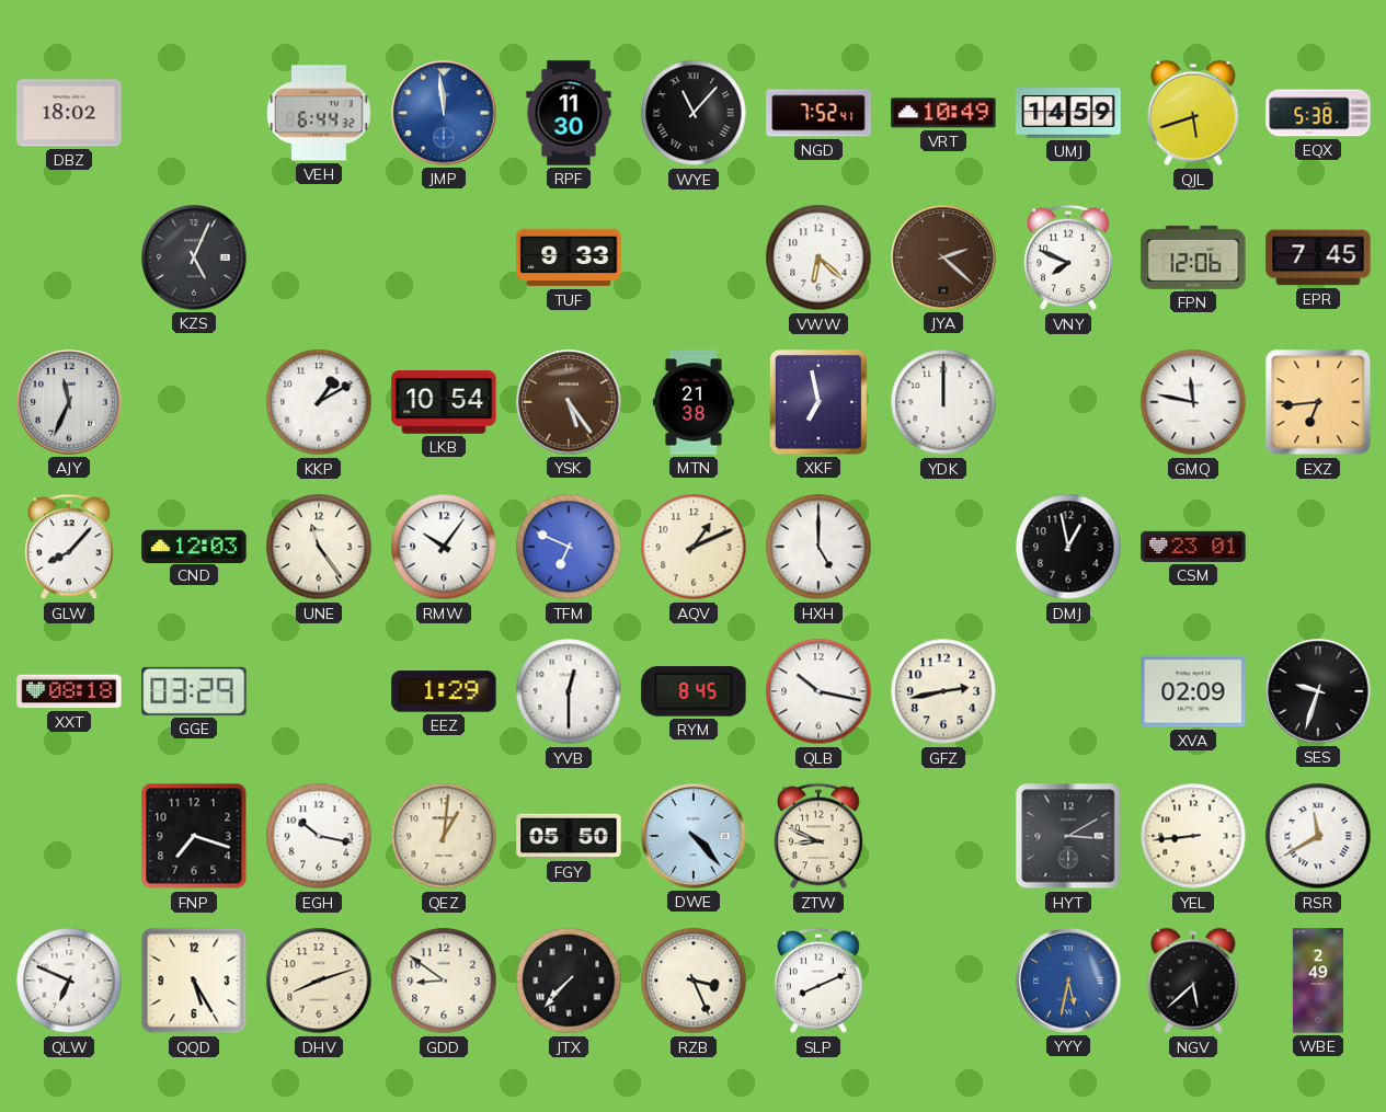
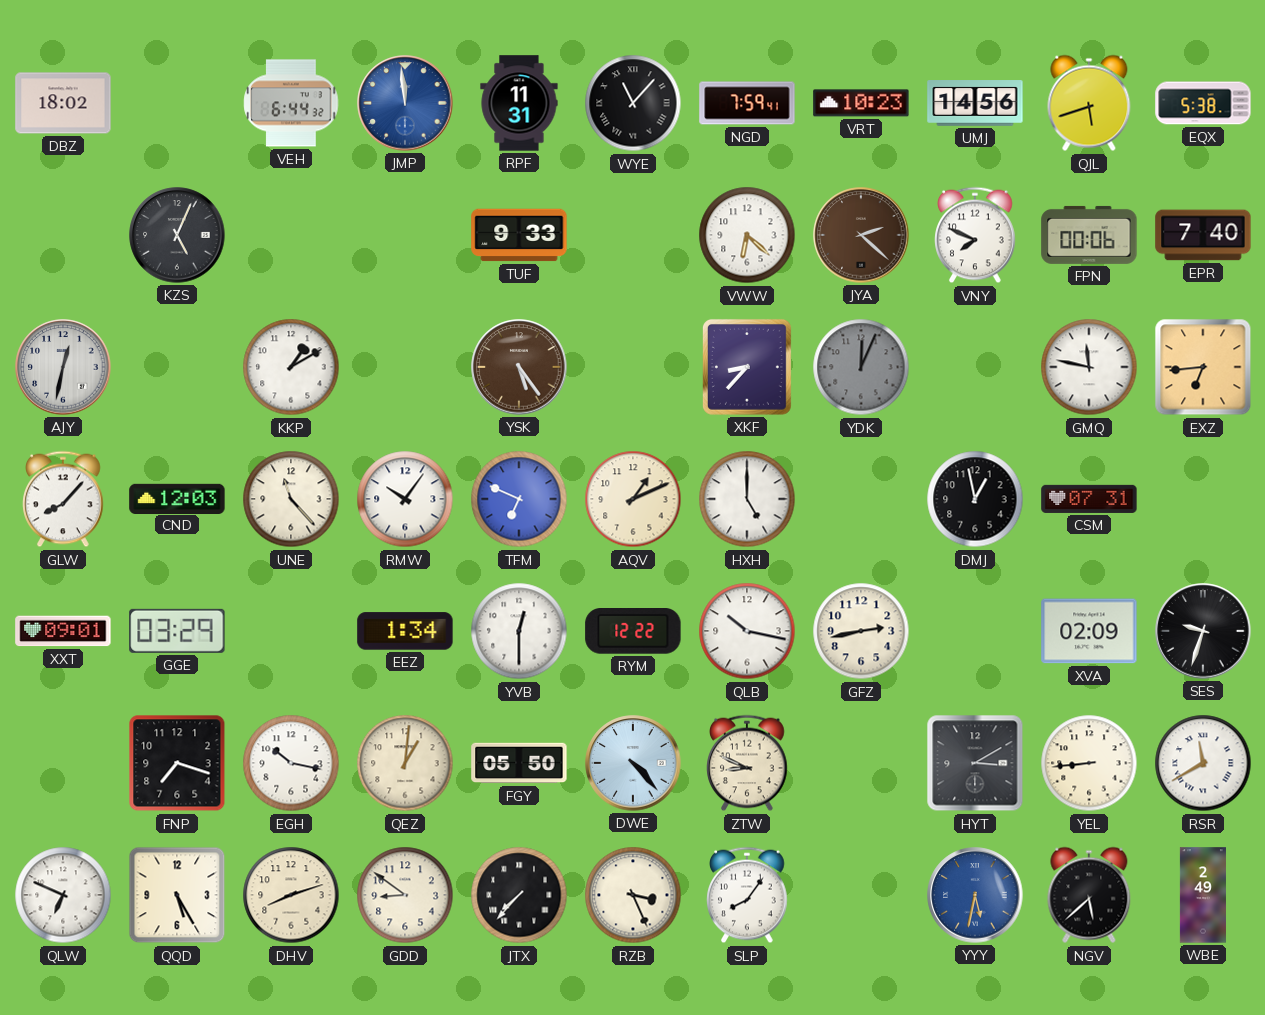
RPF: 11:30 -> 11:31 (519, 103)
NGD: 7:52 -> 7:59 (747, 103)
VRT: 10:49 -> 10:23 (861, 103)
UMJ: 14:59 -> 14:56 (975, 103)
FPN: 12:06 -> 00:06 (1089, 235)
EPR: 7:45 -> 7:40 (1203, 235)
AJY: 11:34 -> 12:32 (63, 367)
LKB: 10:54 -> none (444, 402)
MTN: 21:38 -> none (694, 402)
XKF: 6:58 -> 8:37 (747, 367)
YDK: 12:00 -> 12:04 (861, 367)
YDK dial: white -> grey (861, 367)
UNE: 11:24 -> 11:23 (291, 499)
CSM: 23:01 -> 07:31 (1089, 499)
XXT: 08:18 -> 09:01 (63, 631)
EEZ: 1:29 -> 1:34 (405, 631)
RYM: 8:45 -> 12:22 (633, 631)
SLP: 8:11 -> 8:06 (747, 895)
